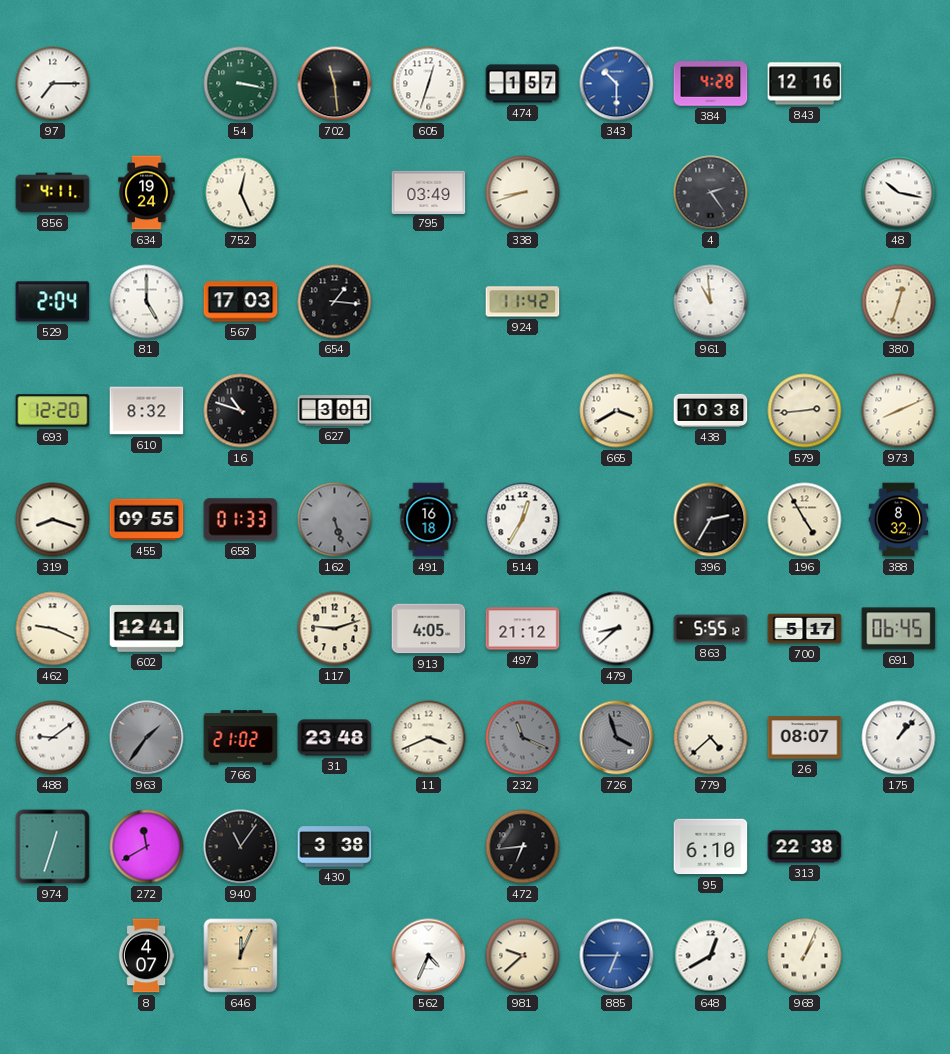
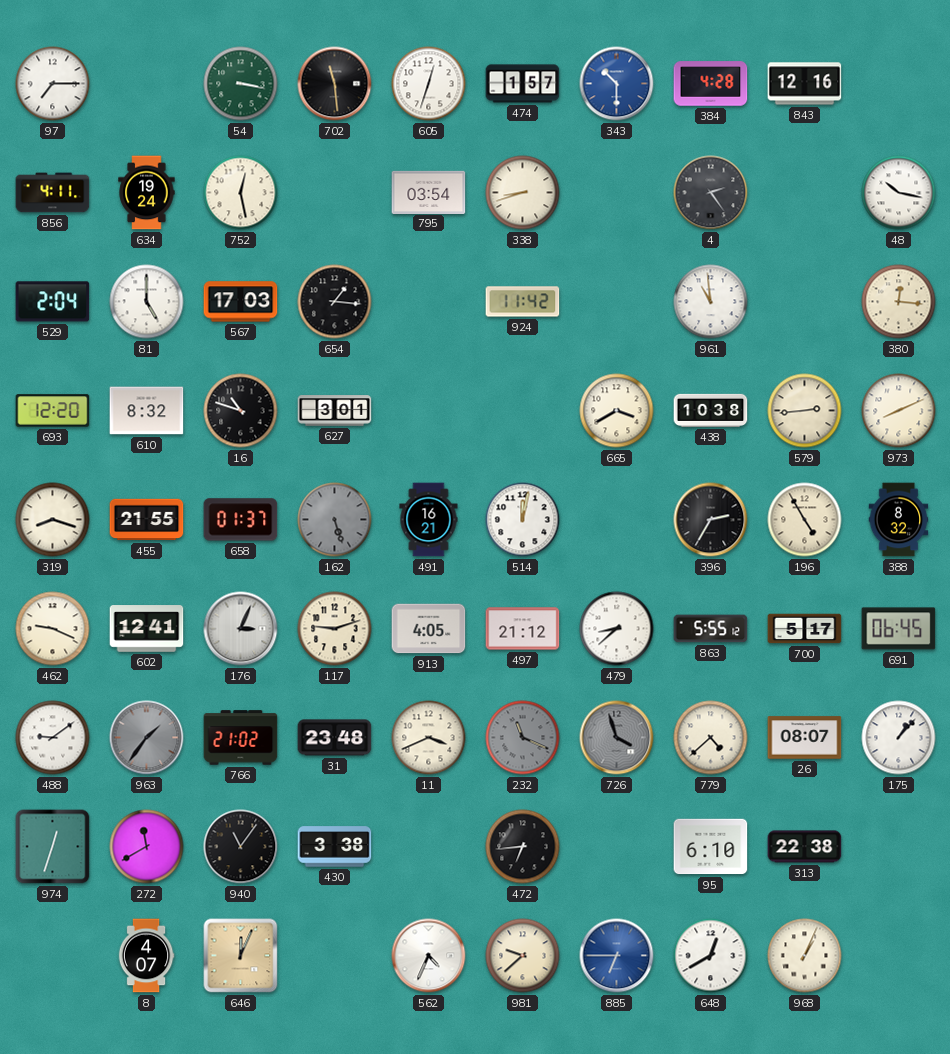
752: 12:26 -> 12:28 (241, 193)
795: 03:49 -> 03:54 (429, 192)
380: 12:33 -> 12:16 (899, 302)
455: 09:55 -> 21:55 (147, 520)
658: 01:33 -> 01:37 (241, 520)
491: 16:18 -> 16:21 (429, 520)
514: 12:35 -> 12:02 (523, 520)
176: none -> 3:04 (241, 629)
